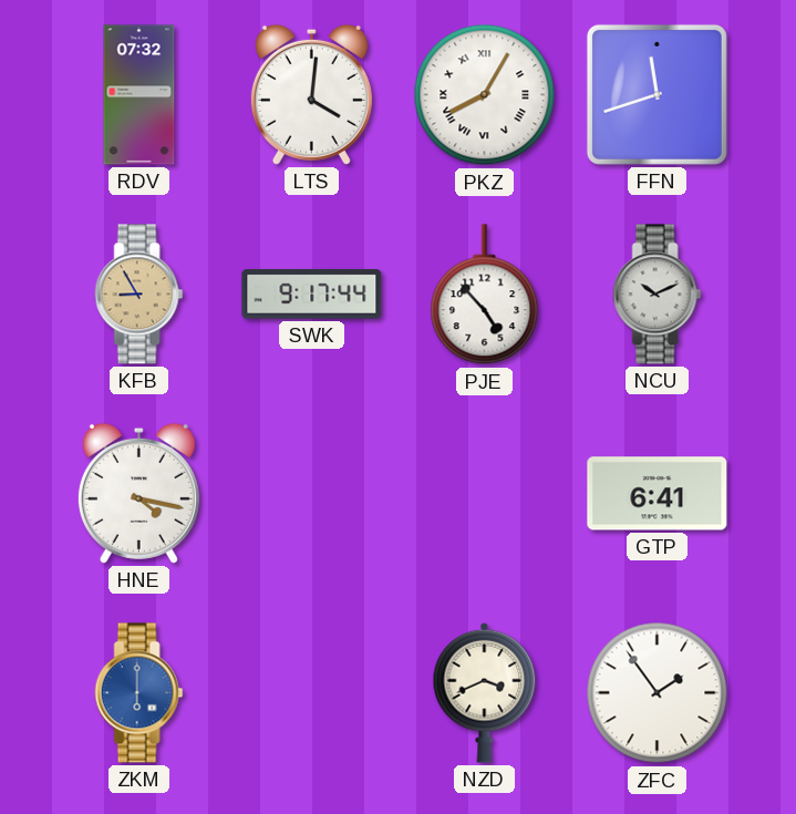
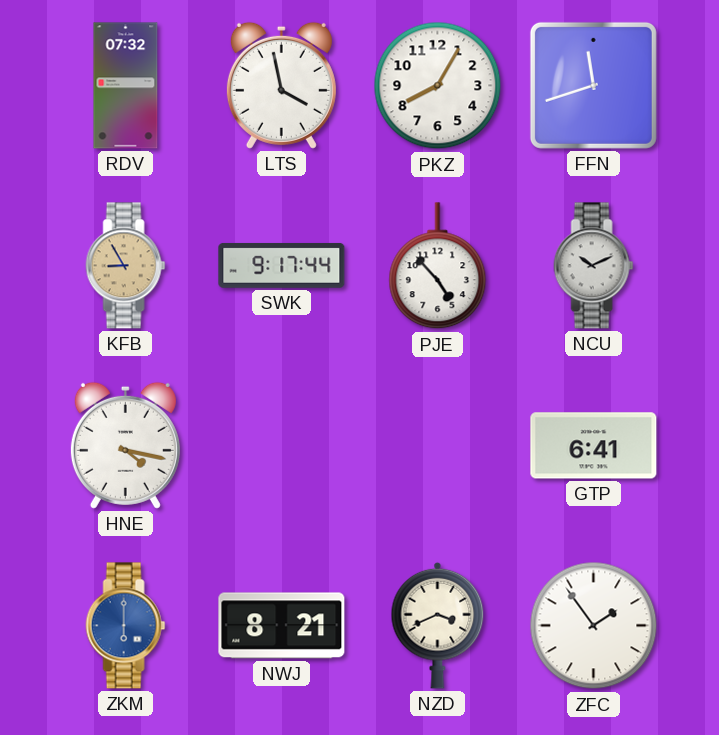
LTS: 4:01 -> 3:58 (281, 85)
PKZ numerals: Roman -> Arabic (438, 86)
NWJ: none -> 8:21 (282, 626)
